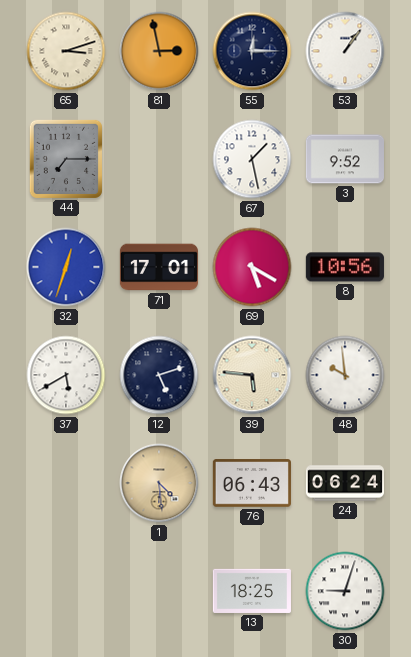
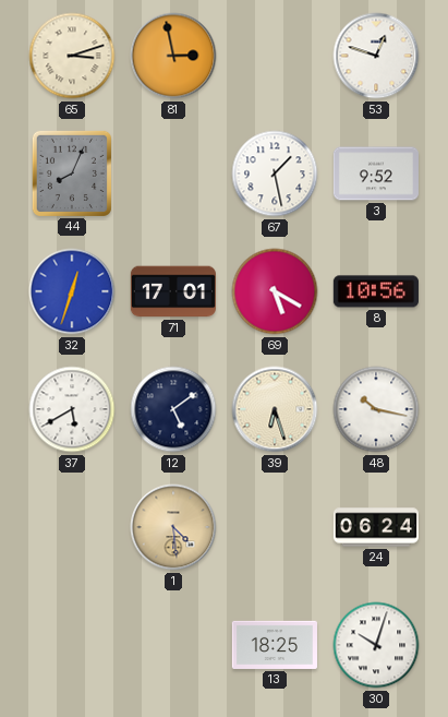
55: 12:15 -> none (252, 51)
53: 1:06 -> 12:48 (376, 56)
44: 7:15 -> 8:04 (72, 174)
12: 5:12 -> 5:09 (173, 409)
39: 5:46 -> 6:27 (275, 409)
48: 9:59 -> 10:17 (376, 409)
76: 06:43 -> none (252, 483)
30: 9:03 -> 10:03 (376, 645)
